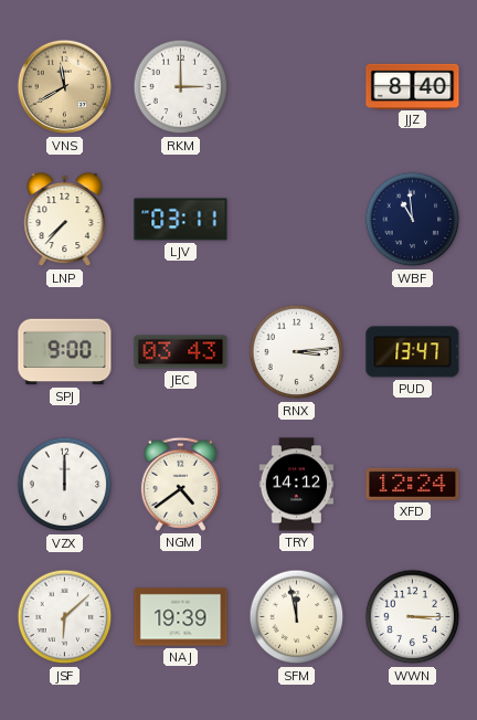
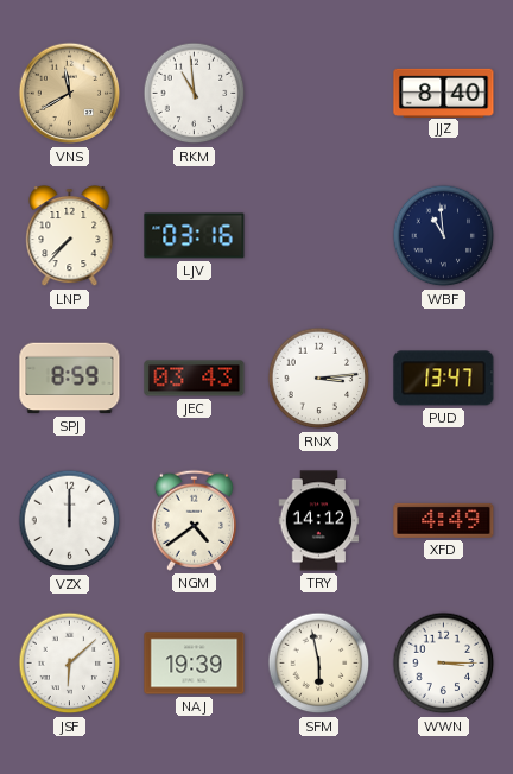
RKM: 3:00 -> 10:59 (195, 94)
LJV: 03:11 -> 03:16 (195, 236)
SPJ: 9:00 -> 8:59 (70, 379)
XFD: 12:24 -> 4:49 (444, 520)
SFM: 11:58 -> 5:58 (319, 664)
